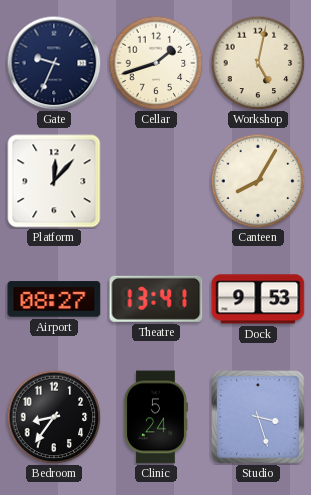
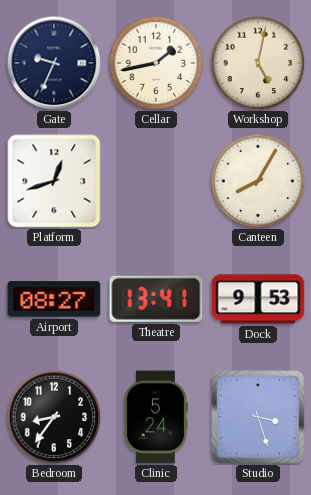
Cellar: 1:42 -> 1:43 (156, 63)
Platform: 12:07 -> 12:42 (54, 181)
